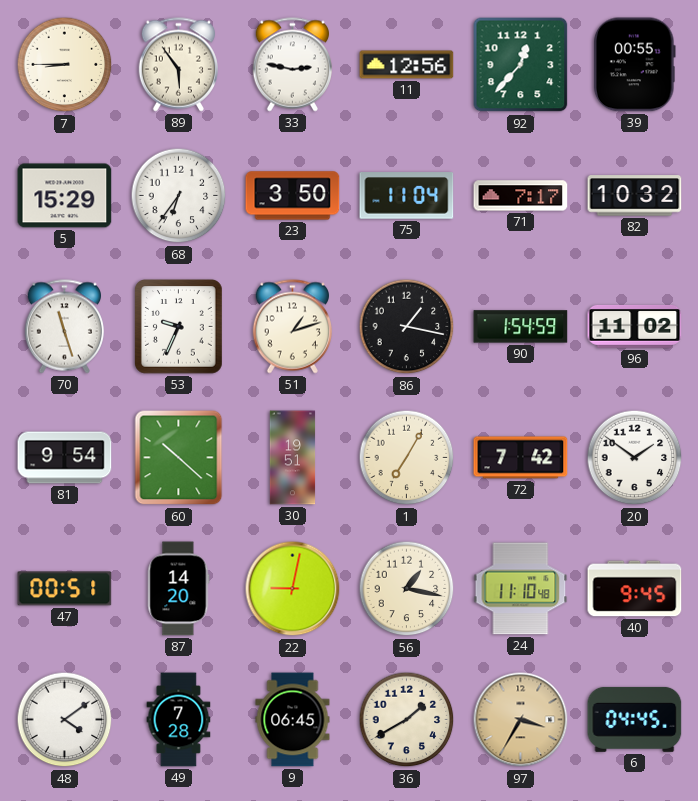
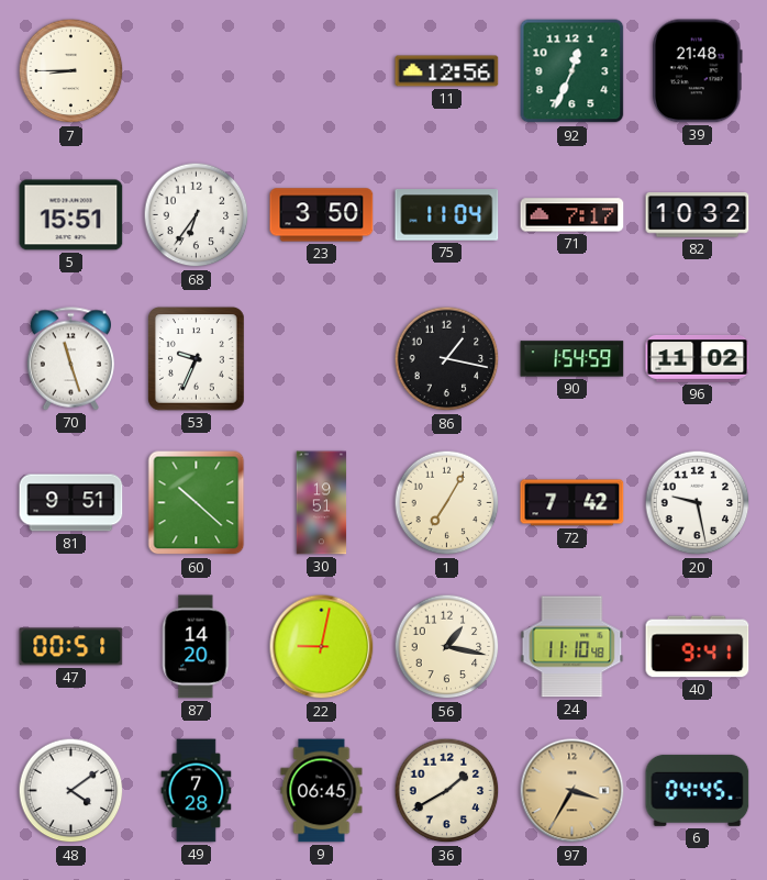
89: 5:54 -> none (178, 65)
33: 2:47 -> none (292, 65)
92: 12:37 -> 12:34 (573, 71)
39: 00:55 -> 21:48 (697, 71)
5: 15:29 -> 15:51 (71, 215)
51: 1:12 -> none (292, 327)
81: 9:54 -> 9:51 (71, 503)
20: 1:51 -> 9:28 (698, 503)
40: 9:45 -> 9:41 (698, 647)
